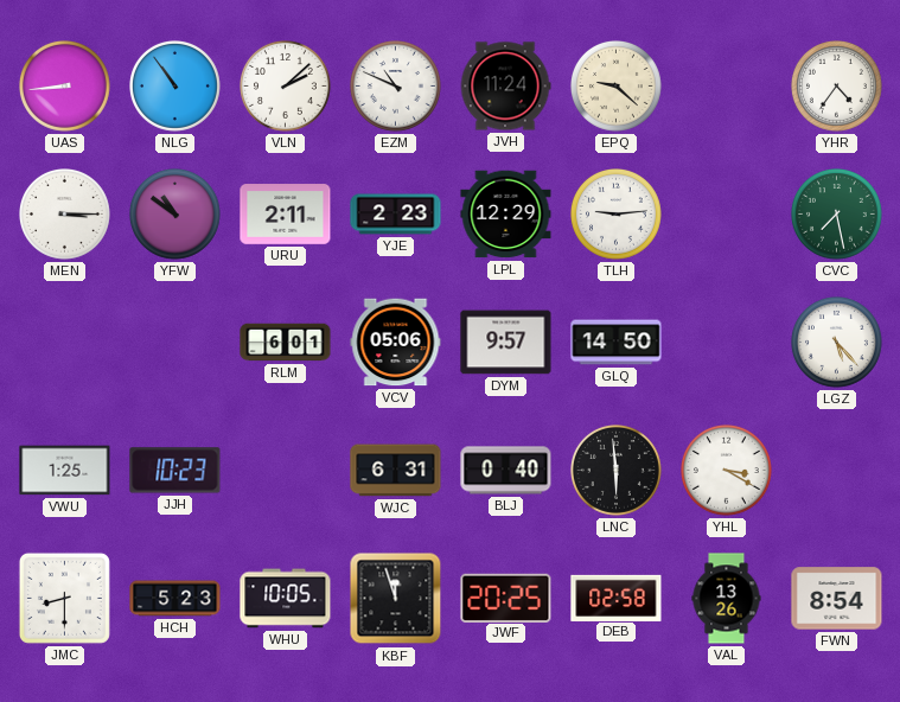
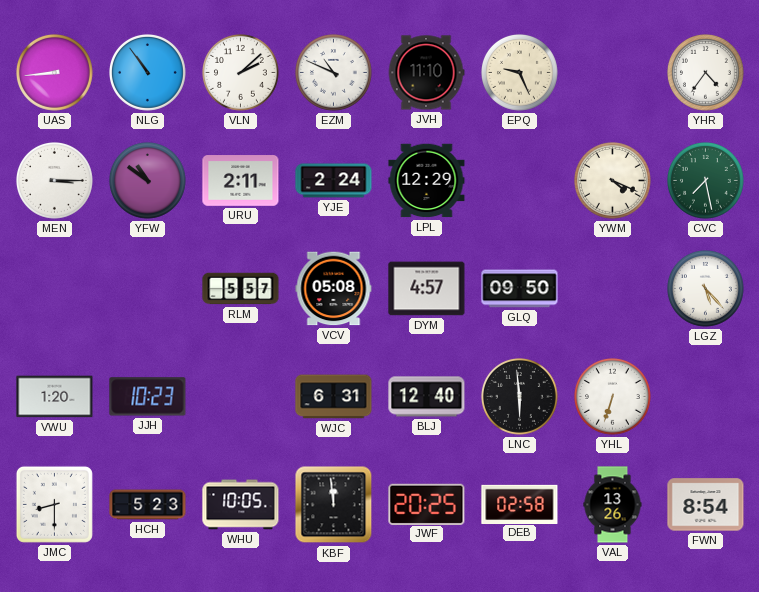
JVH: 11:24 -> 11:10 (426, 73)
EPQ: 9:22 -> 9:26 (520, 73)
YJE: 2:23 -> 2:24 (334, 181)
TLH: 9:14 -> none (617, 215)
YWM: none -> 4:19 (613, 181)
RLM: 6:01 -> 5:57 (241, 289)
VCV: 05:06 -> 05:08 (334, 289)
DYM: 9:57 -> 4:57 (427, 289)
GLQ: 14:50 -> 09:50 (520, 289)
VWU: 1:25 -> 1:20 (55, 397)
BLJ: 0:40 -> 12:40 (427, 397)
YHL: 3:20 -> 6:33 (613, 397)
KBF: 11:57 -> 11:59 (334, 505)
